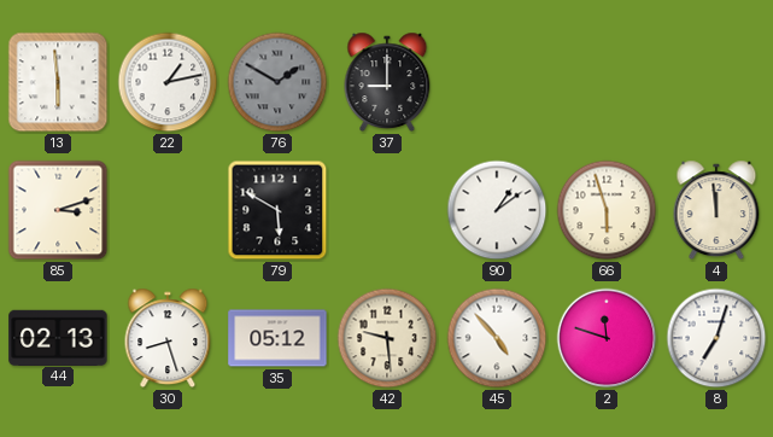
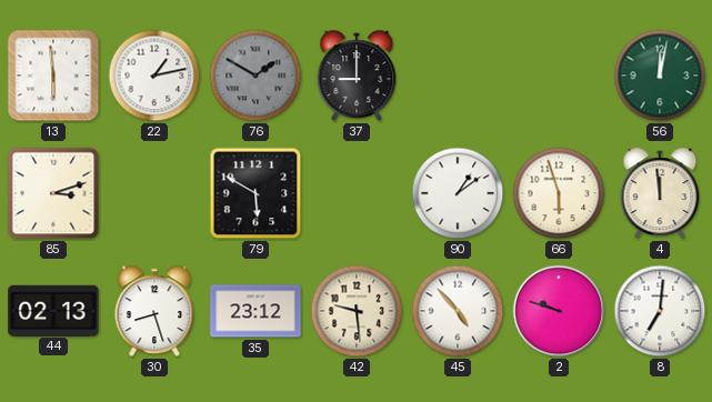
56: none -> 12:02 (660, 76)
35: 05:12 -> 23:12 (255, 311)
2: 11:48 -> 9:48 (559, 311)
8: 7:03 -> 7:01 (660, 311)
